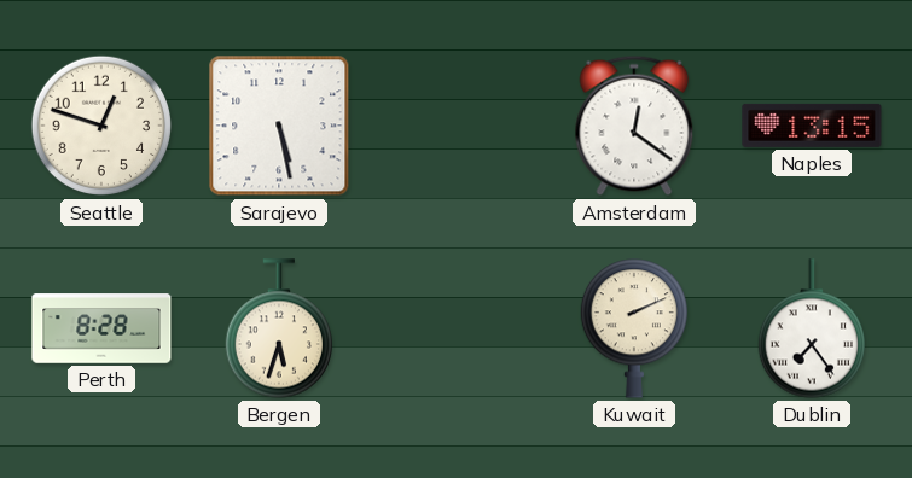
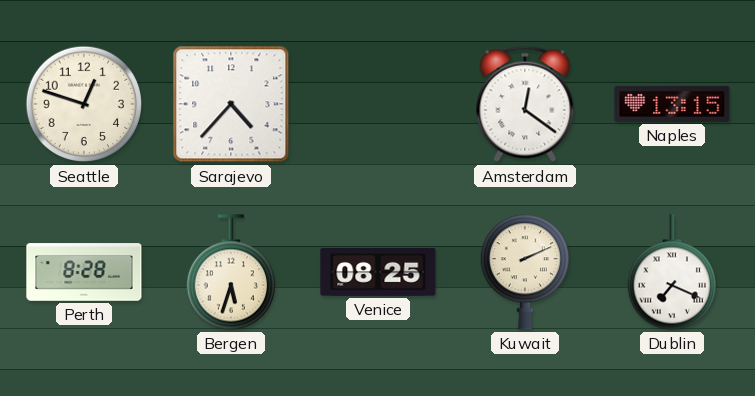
Sarajevo: 5:28 -> 4:37 (231, 104)
Venice: none -> 08:25 (378, 273)
Dublin: 7:24 -> 7:19 (671, 272)
